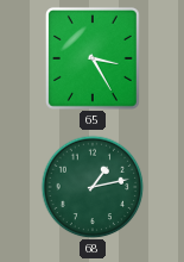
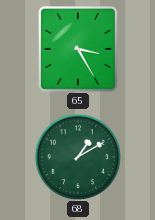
68: 1:13 -> 1:10 (78, 157)
